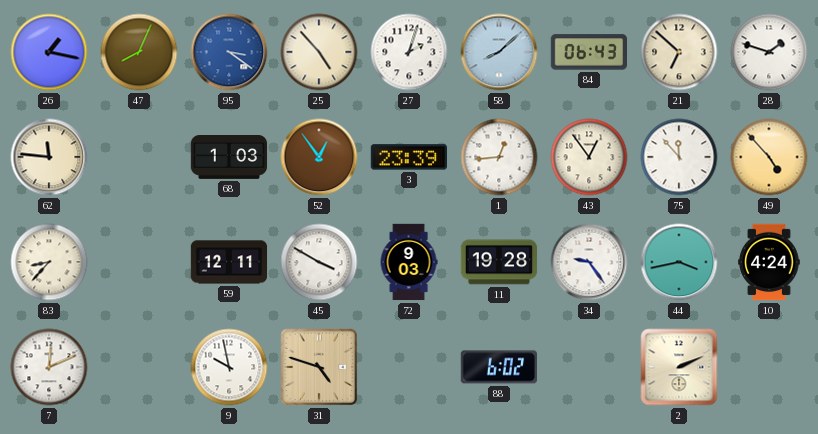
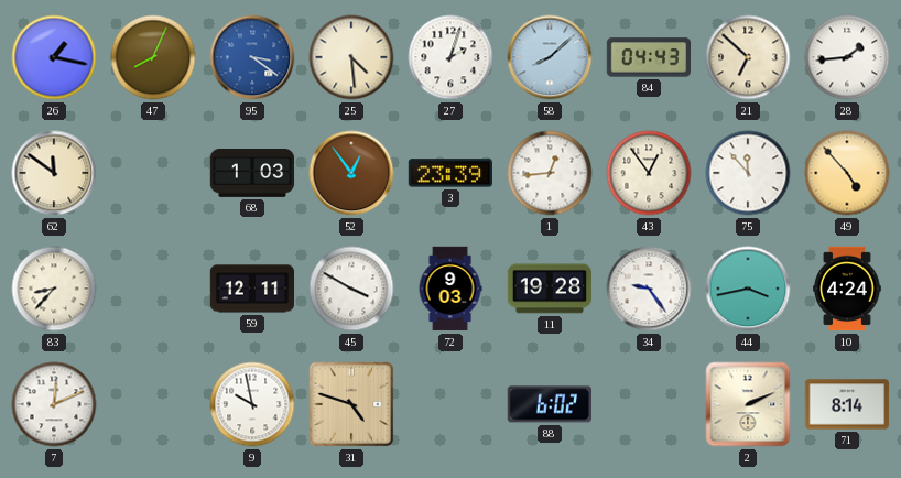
25: 4:53 -> 4:29 (351, 57)
84: 06:43 -> 04:43 (648, 57)
28: 1:48 -> 1:44 (847, 57)
62: 11:46 -> 11:51 (54, 173)
71: none -> 8:14 (847, 404)
